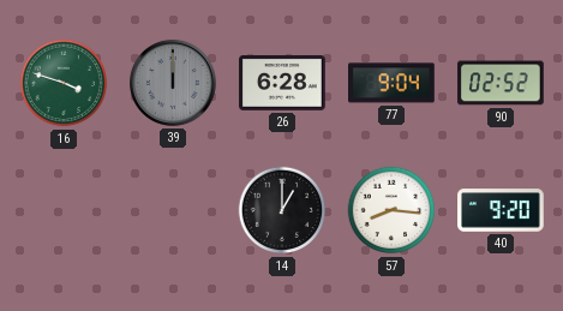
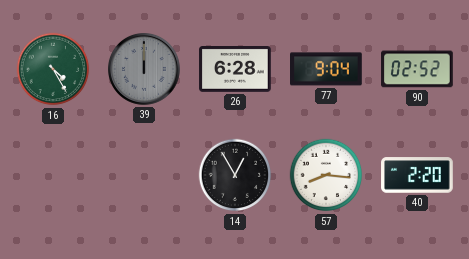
16: 3:48 -> 4:25 (53, 69)
14: 1:00 -> 12:55 (235, 175)
40: 9:20 -> 2:20 (417, 175)
